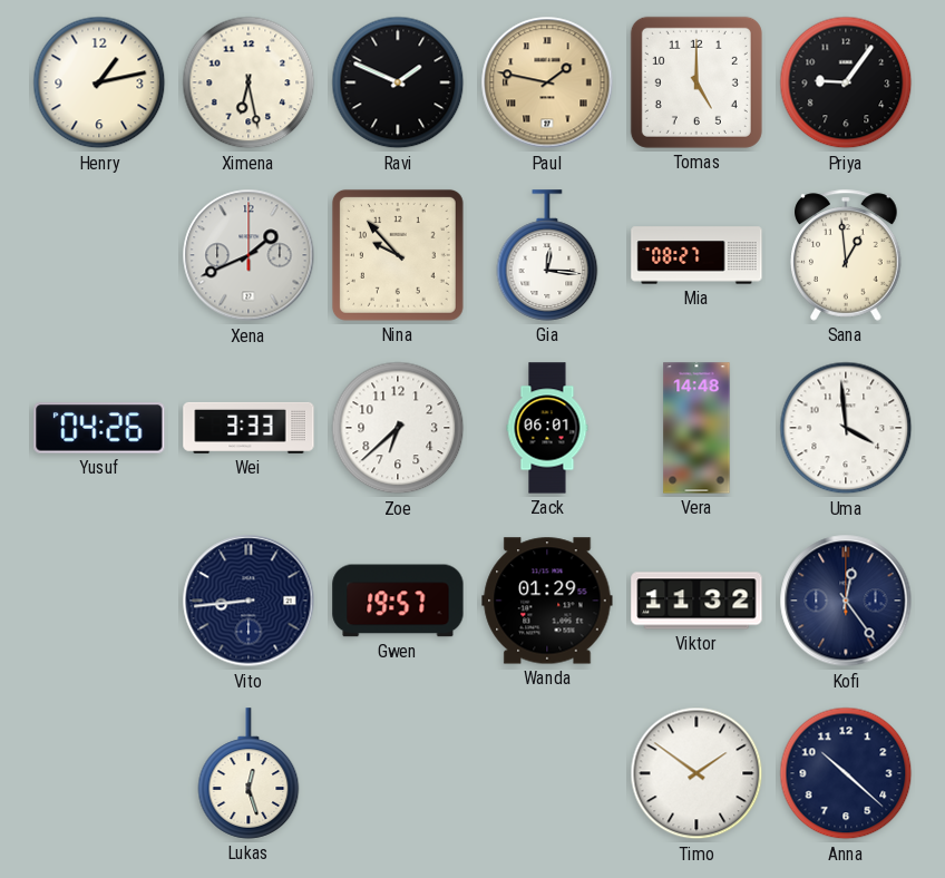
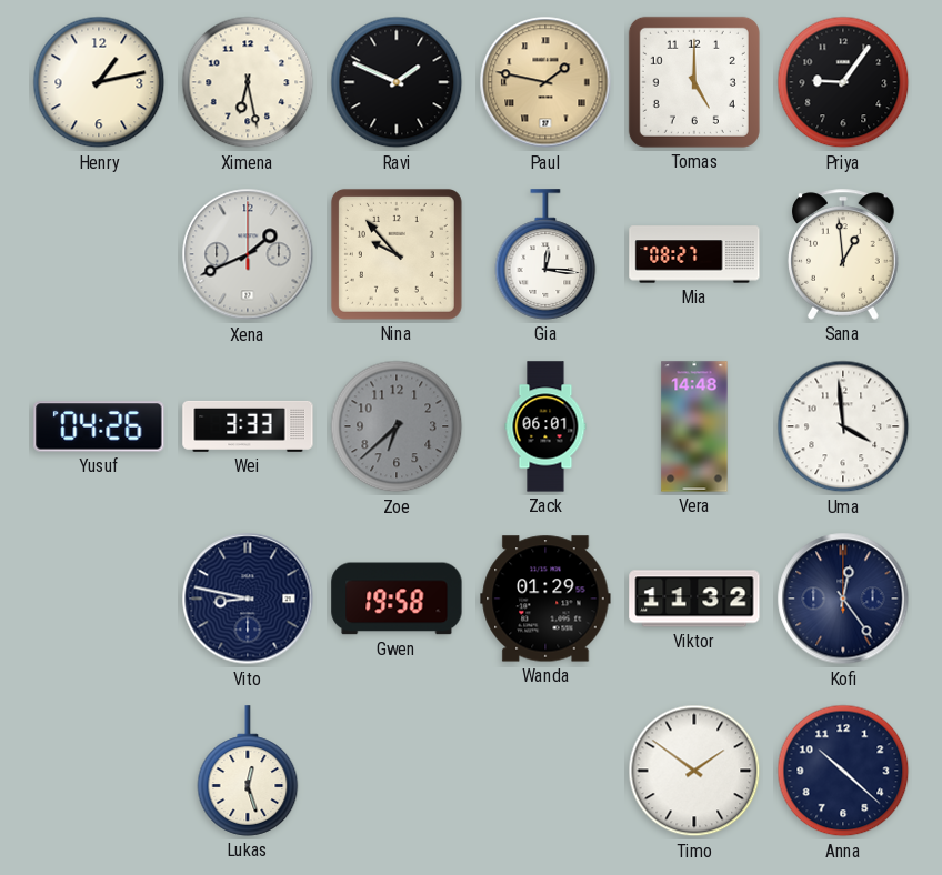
Zoe dial: white -> grey (397, 426)
Vito: 8:44 -> 8:47 (248, 599)
Gwen: 19:57 -> 19:58 (397, 599)
